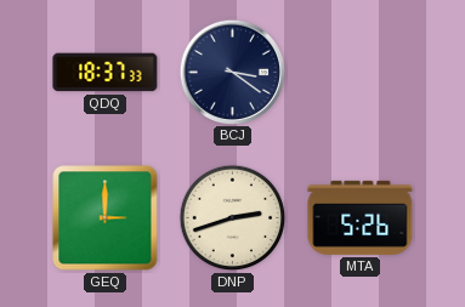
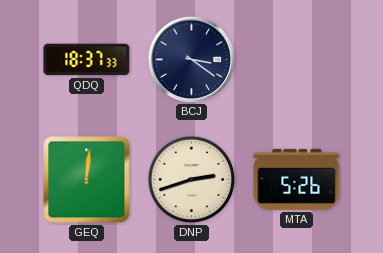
GEQ: 3:00 -> 12:01 (87, 180)
